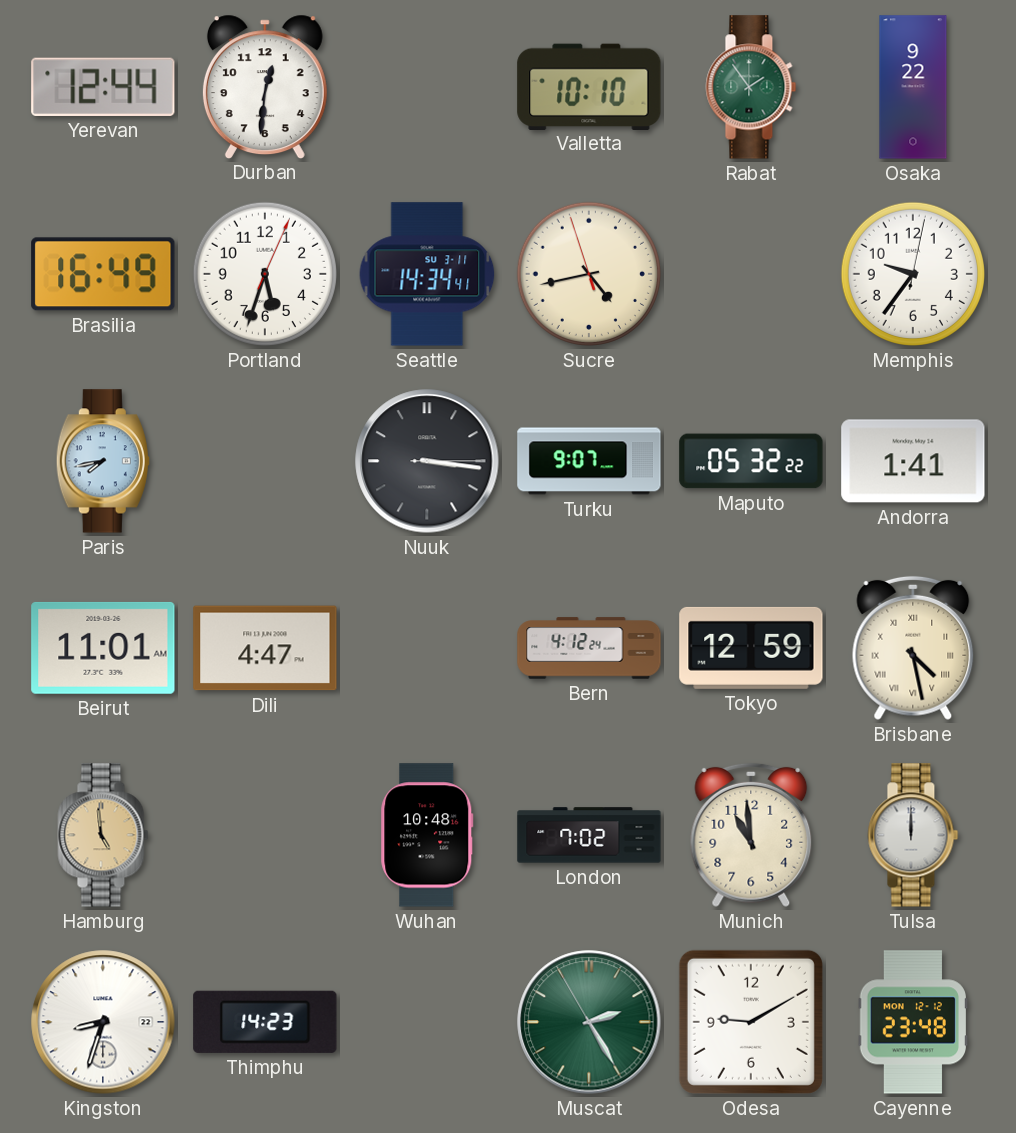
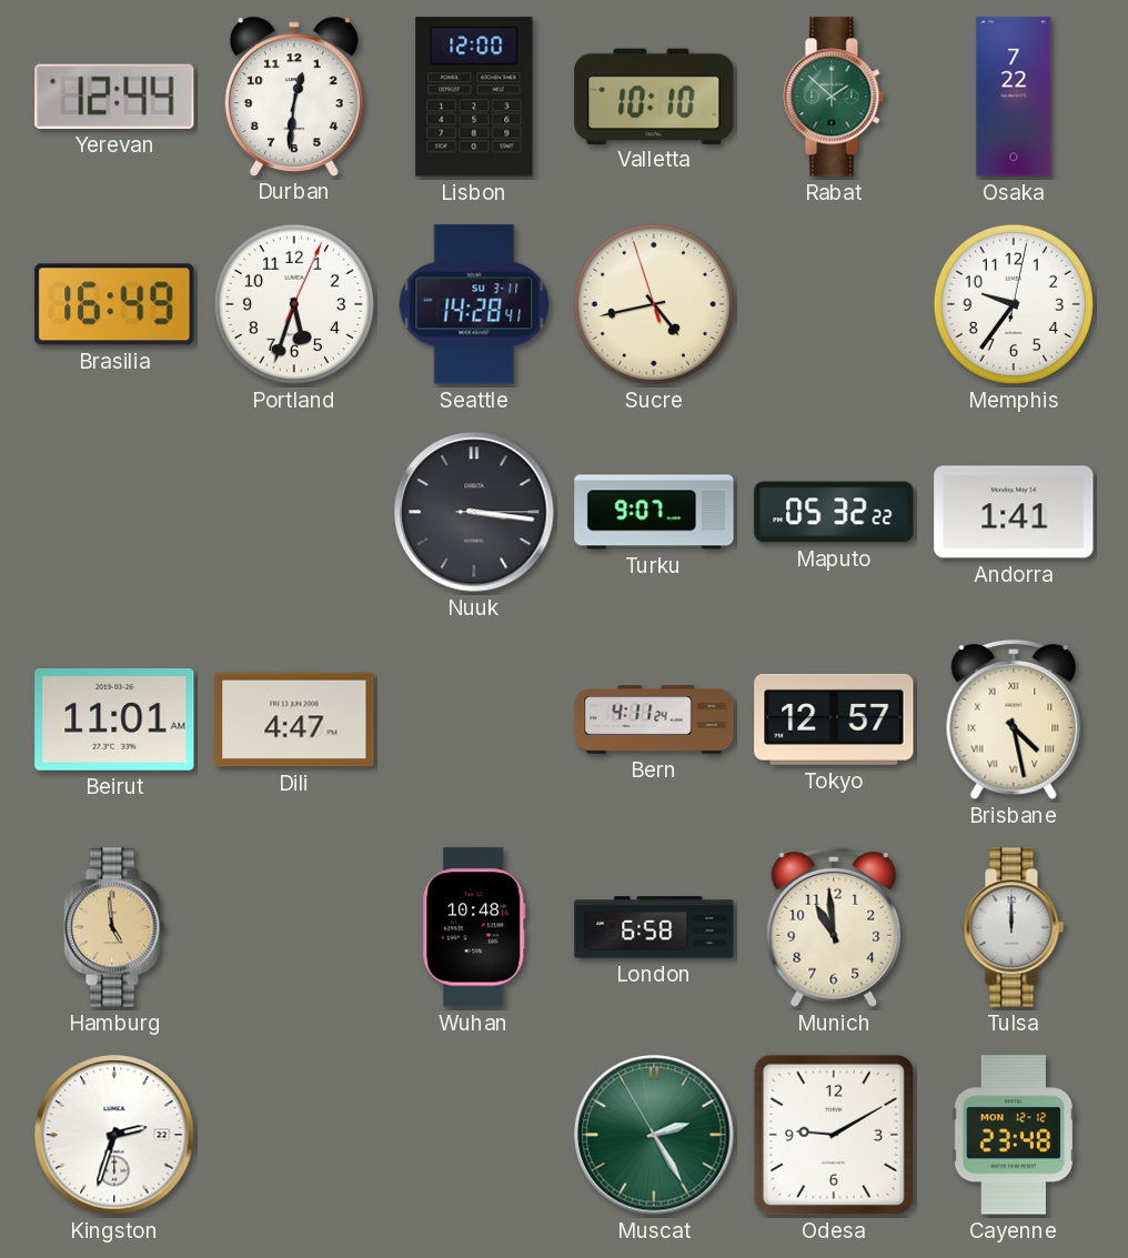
Lisbon: none -> 12:00 (474, 97)
Rabat: 1:54 -> 1:52 (834, 97)
Osaka: 9:22 -> 7:22 (1014, 97)
Seattle: 14:34 -> 14:28 (474, 304)
Paris: 7:43 -> none (103, 461)
Bern: 4:12 -> 4:11 (654, 719)
Tokyo: 12:59 -> 12:57 (834, 719)
London: 7:02 -> 6:58 (654, 927)
Kingston: 8:33 -> 2:33 (114, 1135)
Thimphu: 14:23 -> none (265, 1022)
